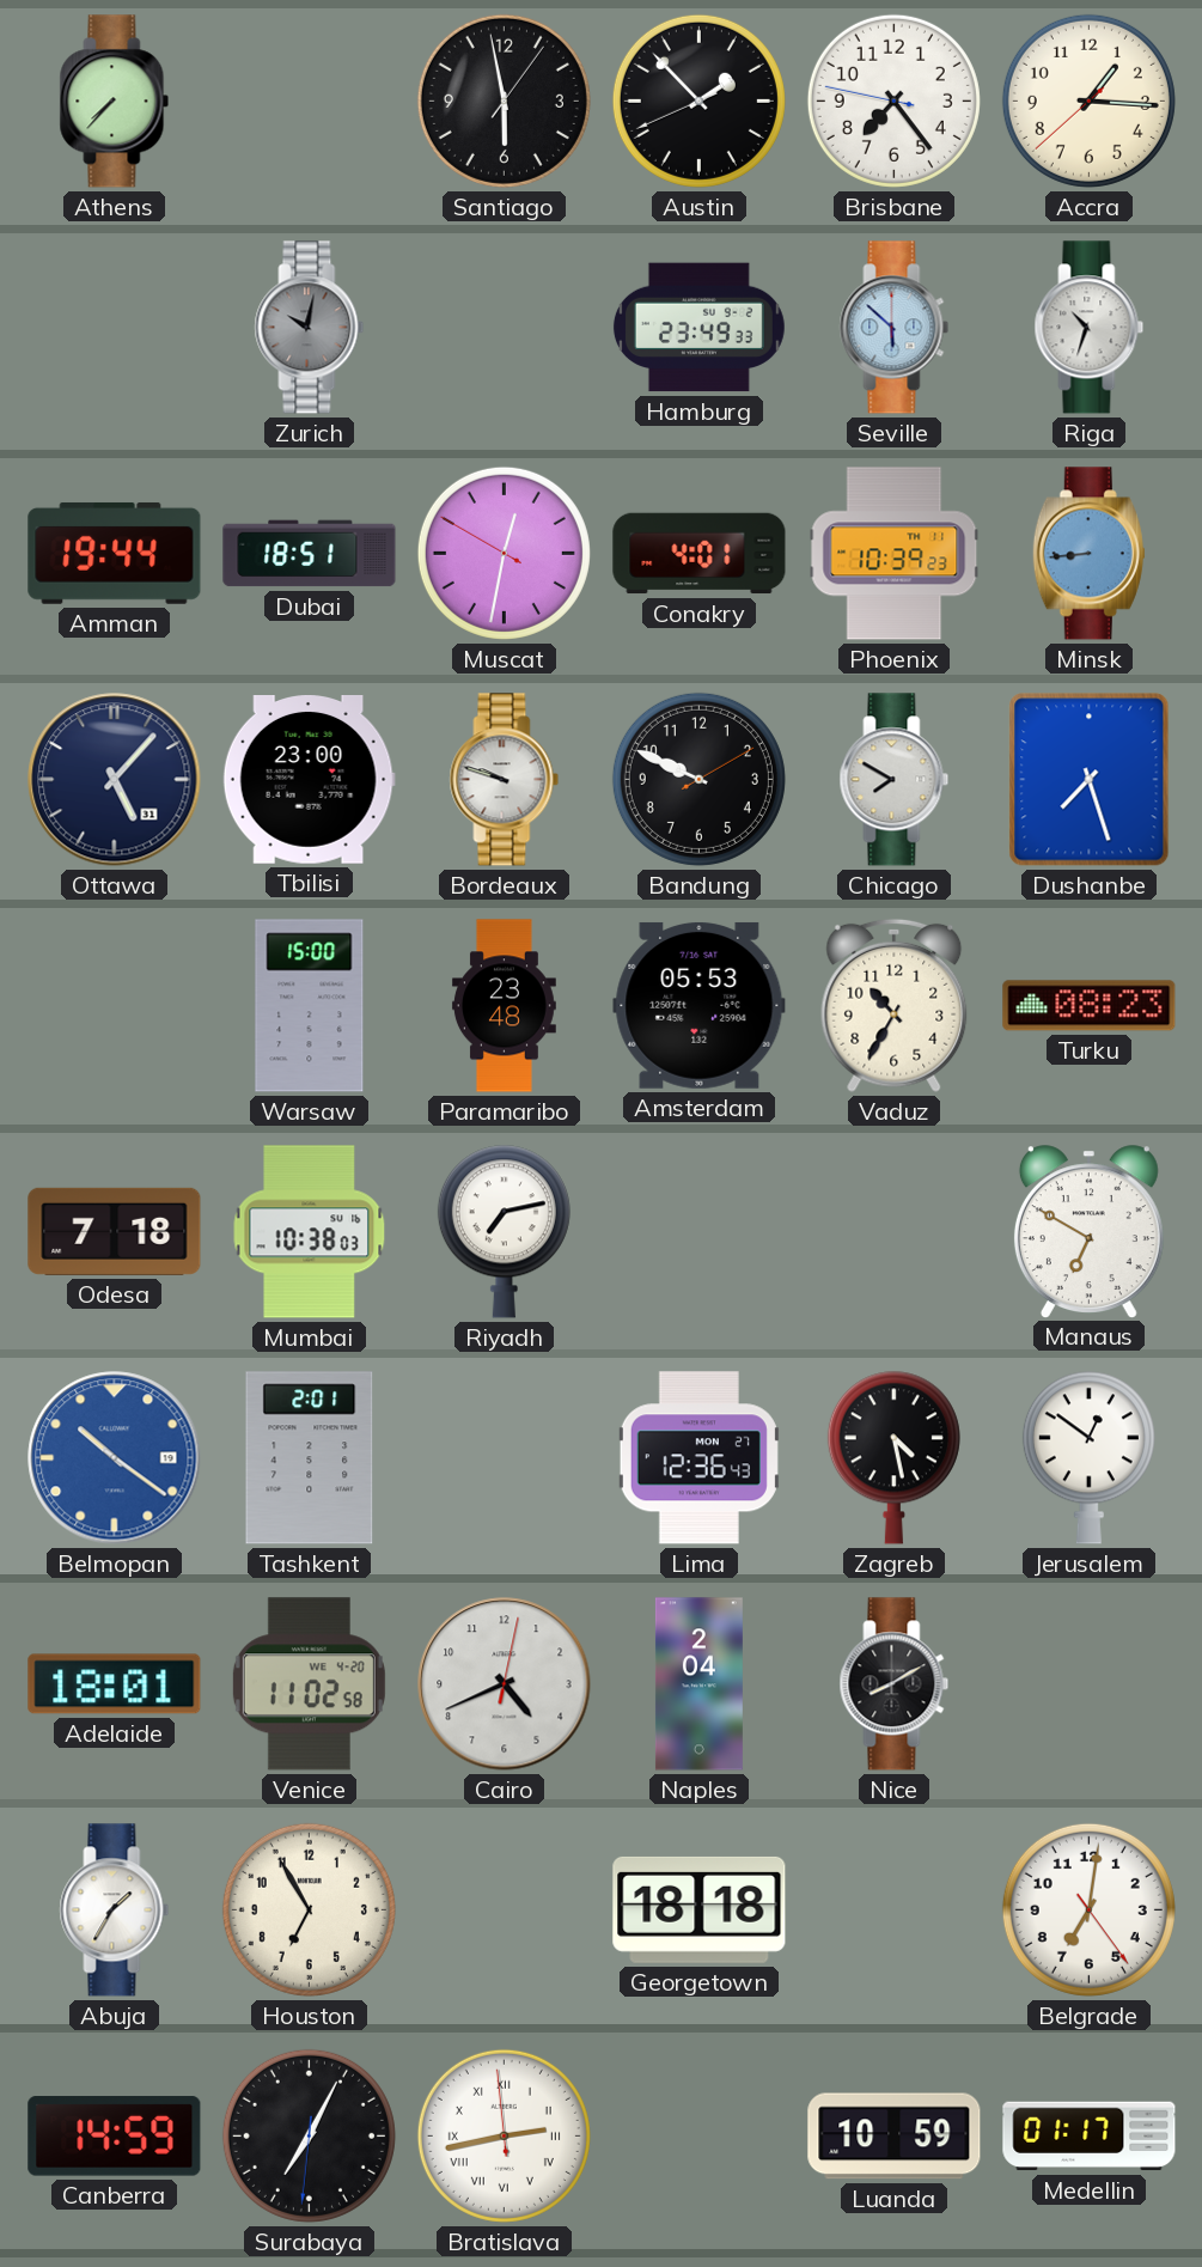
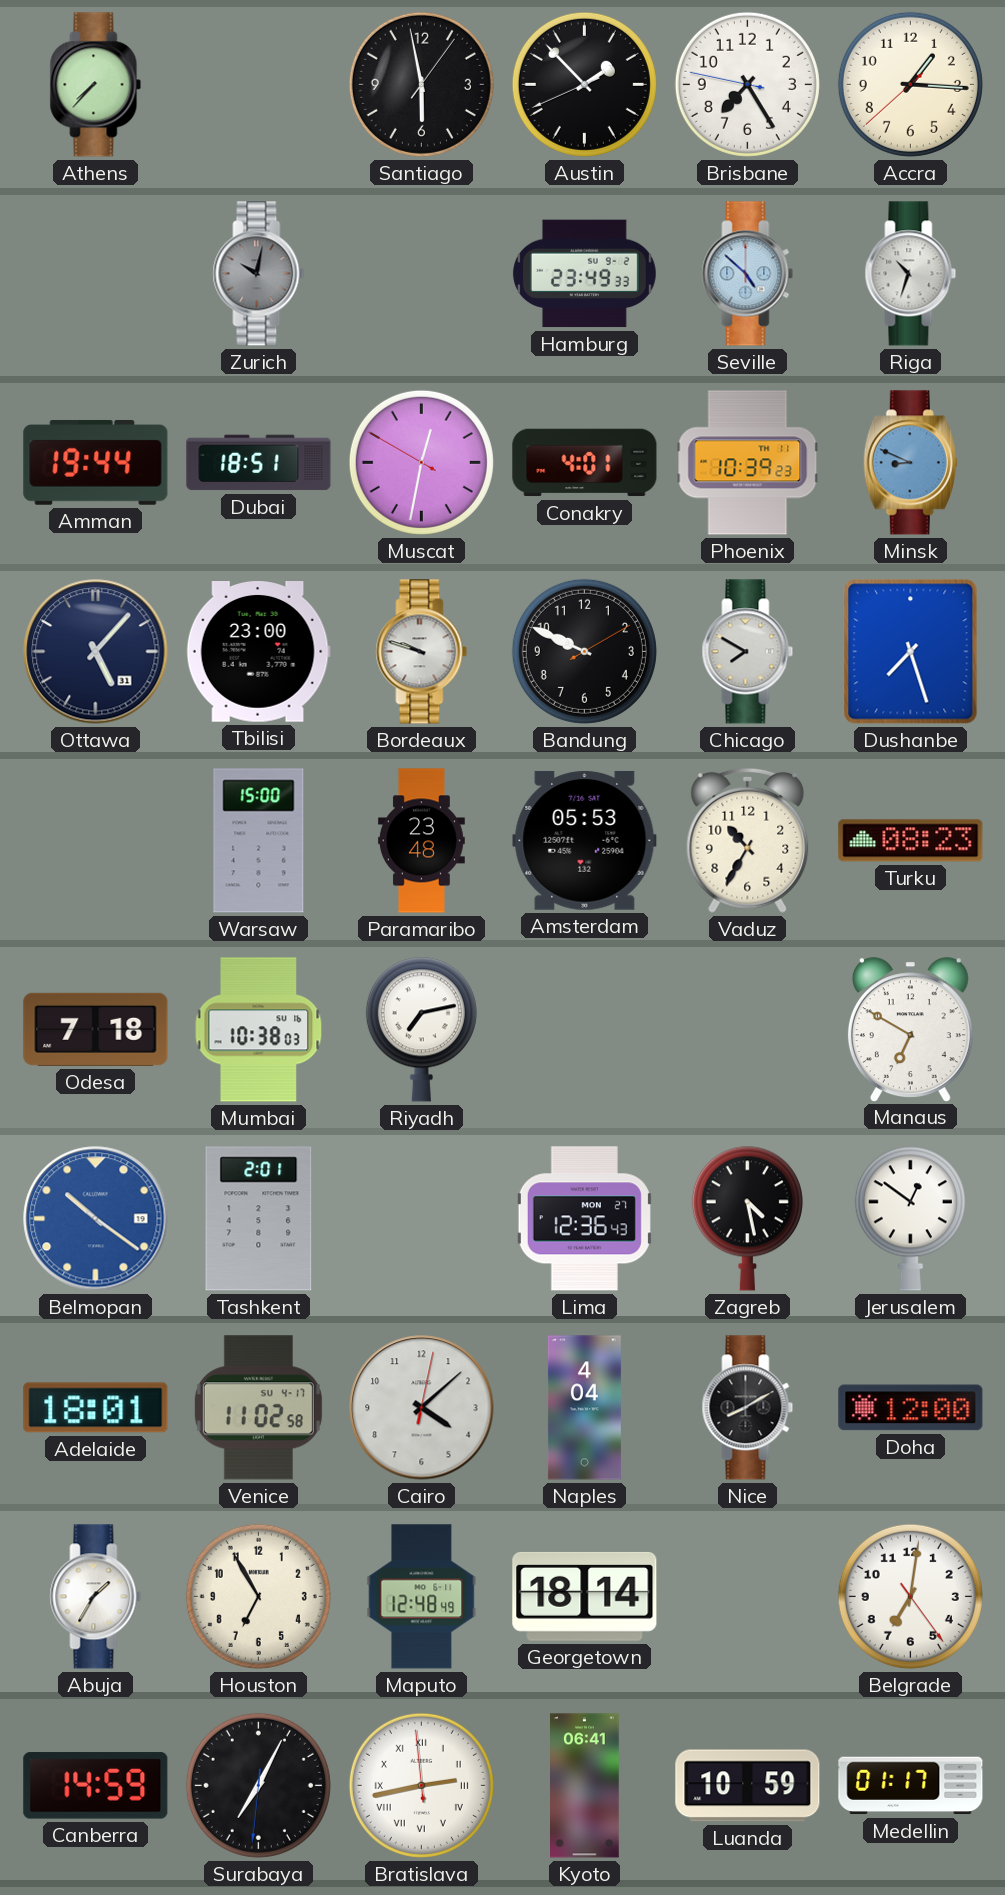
Brisbane: 7:23 -> 7:24 (747, 84)
Seville: 5:52 -> 4:52 (748, 274)
Minsk: 8:44 -> 8:49 (910, 463)
Venice date: WE 4-20 -> SU 4-17 (258, 1408)
Cairo: 4:41 -> 4:08 (422, 1408)
Naples: 2:04 -> 4:04 (584, 1408)
Doha: none -> 12:00 (911, 1408)
Maputo: none -> 12:48 (422, 1597)
Georgetown: 18:18 -> 18:14 (585, 1596)
Kyoto: none -> 06:41 (585, 1786)
